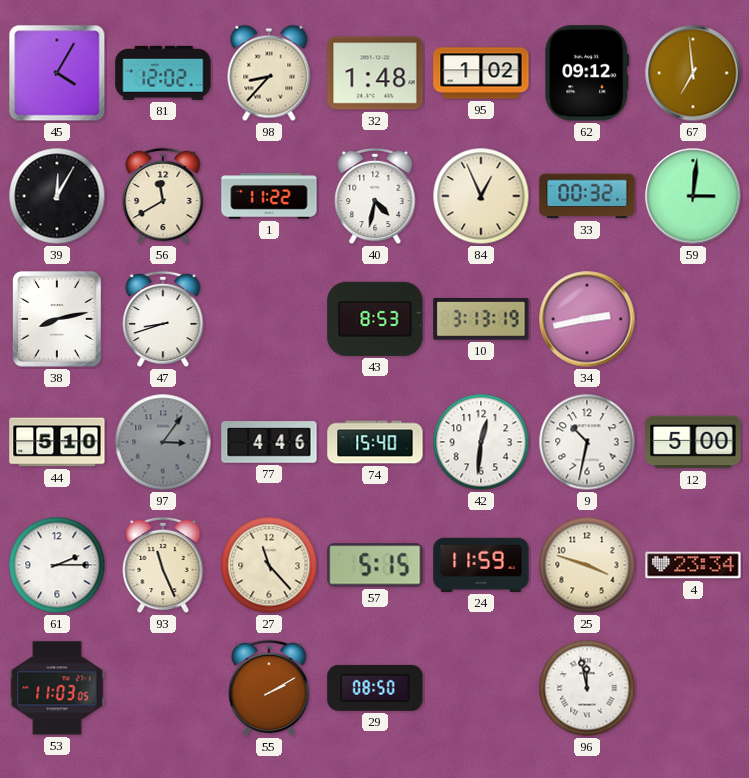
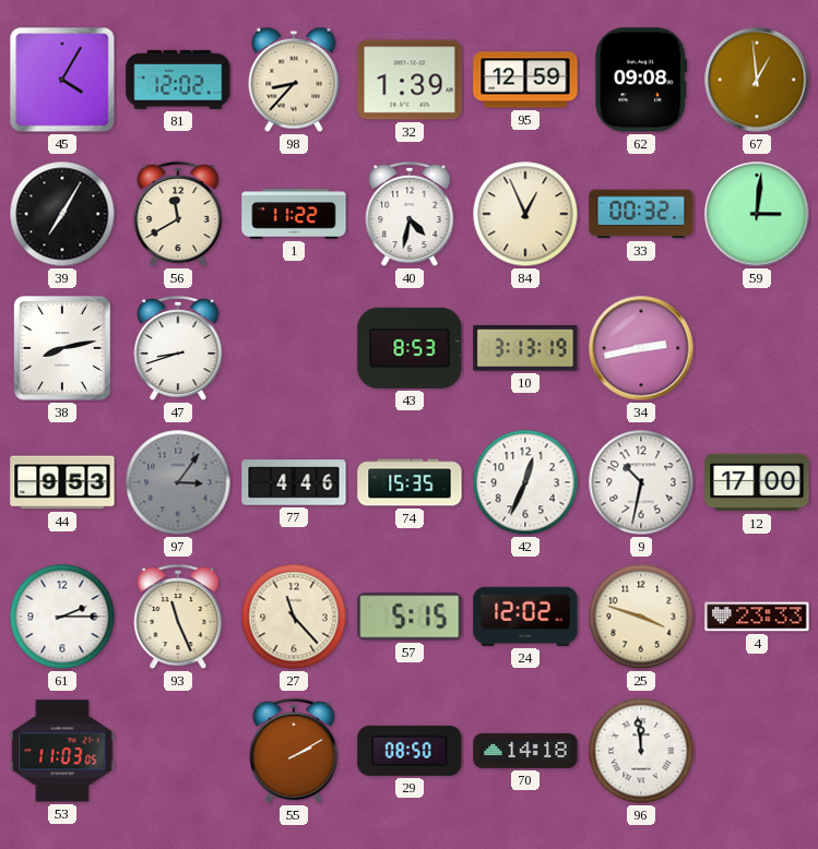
32: 1:48 -> 1:39 (410, 80)
95: 1:02 -> 12:59 (525, 80)
62: 09:12 -> 09:08 (641, 80)
67: 6:59 -> 12:59 (757, 80)
39: 12:05 -> 7:05 (62, 214)
44: 5:10 -> 9:53 (62, 482)
74: 15:40 -> 15:35 (410, 482)
42: 12:31 -> 12:34 (525, 482)
12: 5:00 -> 17:00 (757, 482)
24: 11:59 -> 12:02 (525, 617)
4: 23:34 -> 23:33 (757, 617)
70: none -> 14:18 (525, 751)
96: 11:58 -> 11:59 (641, 751)
